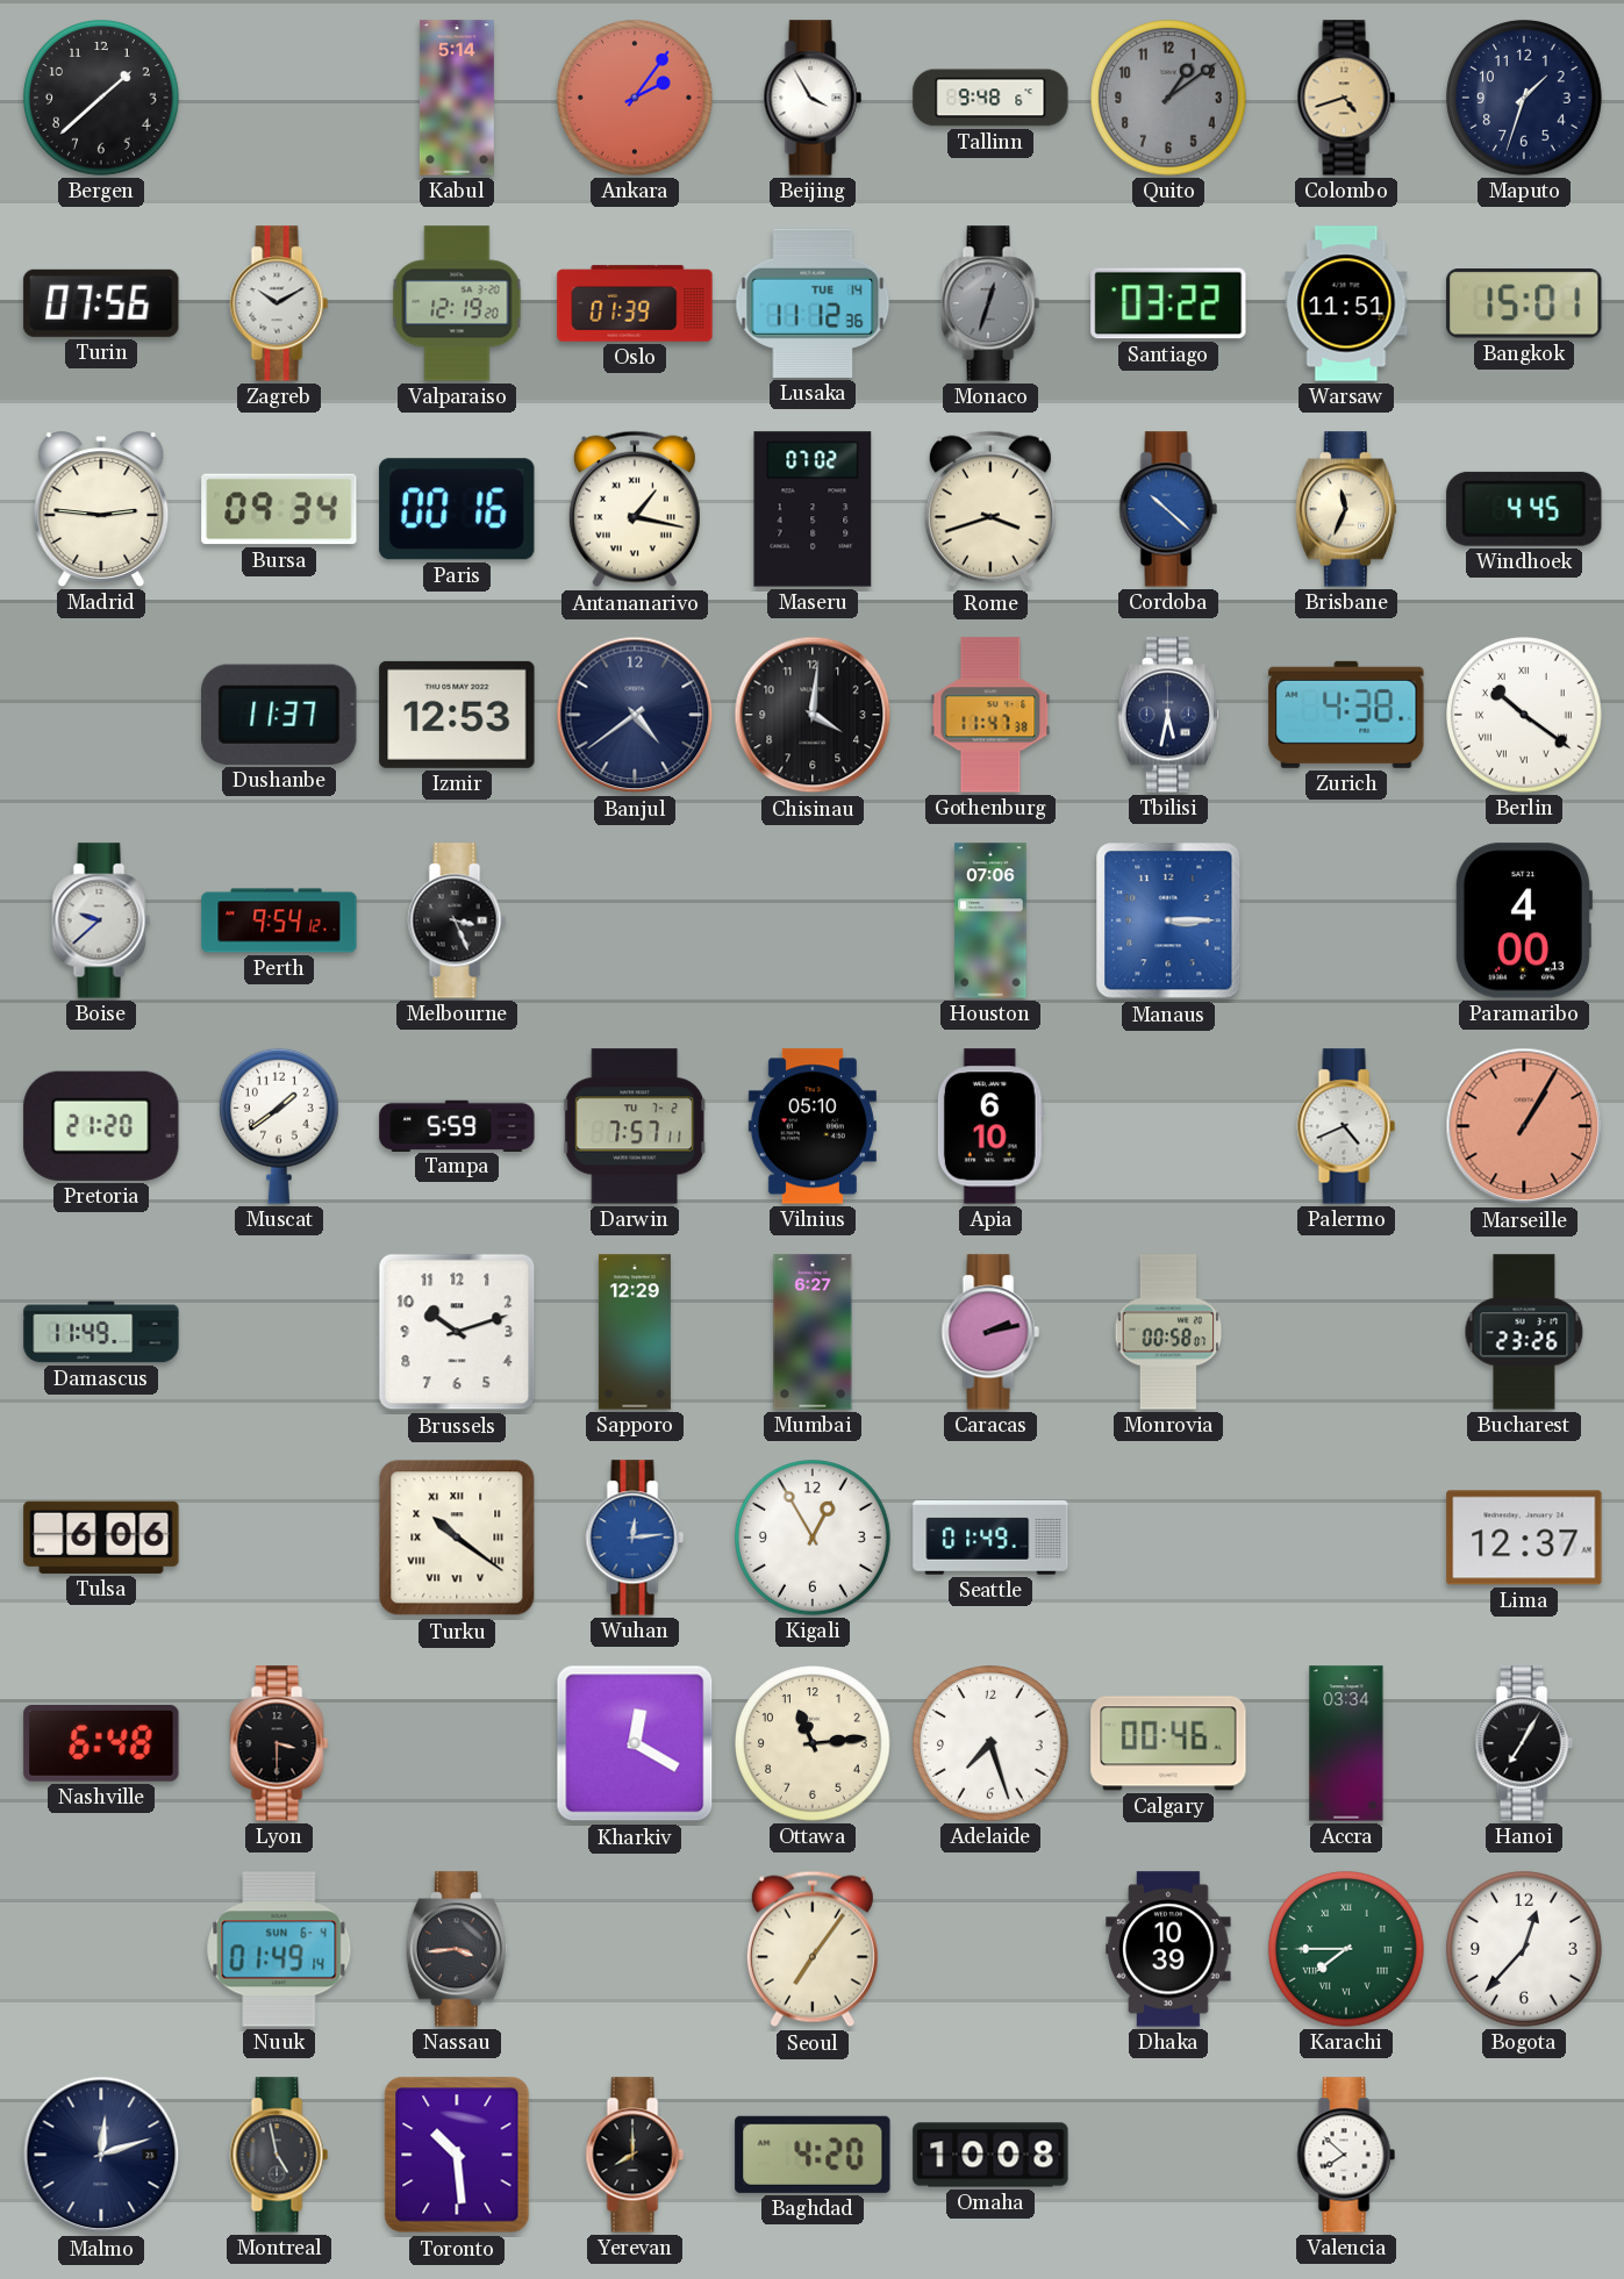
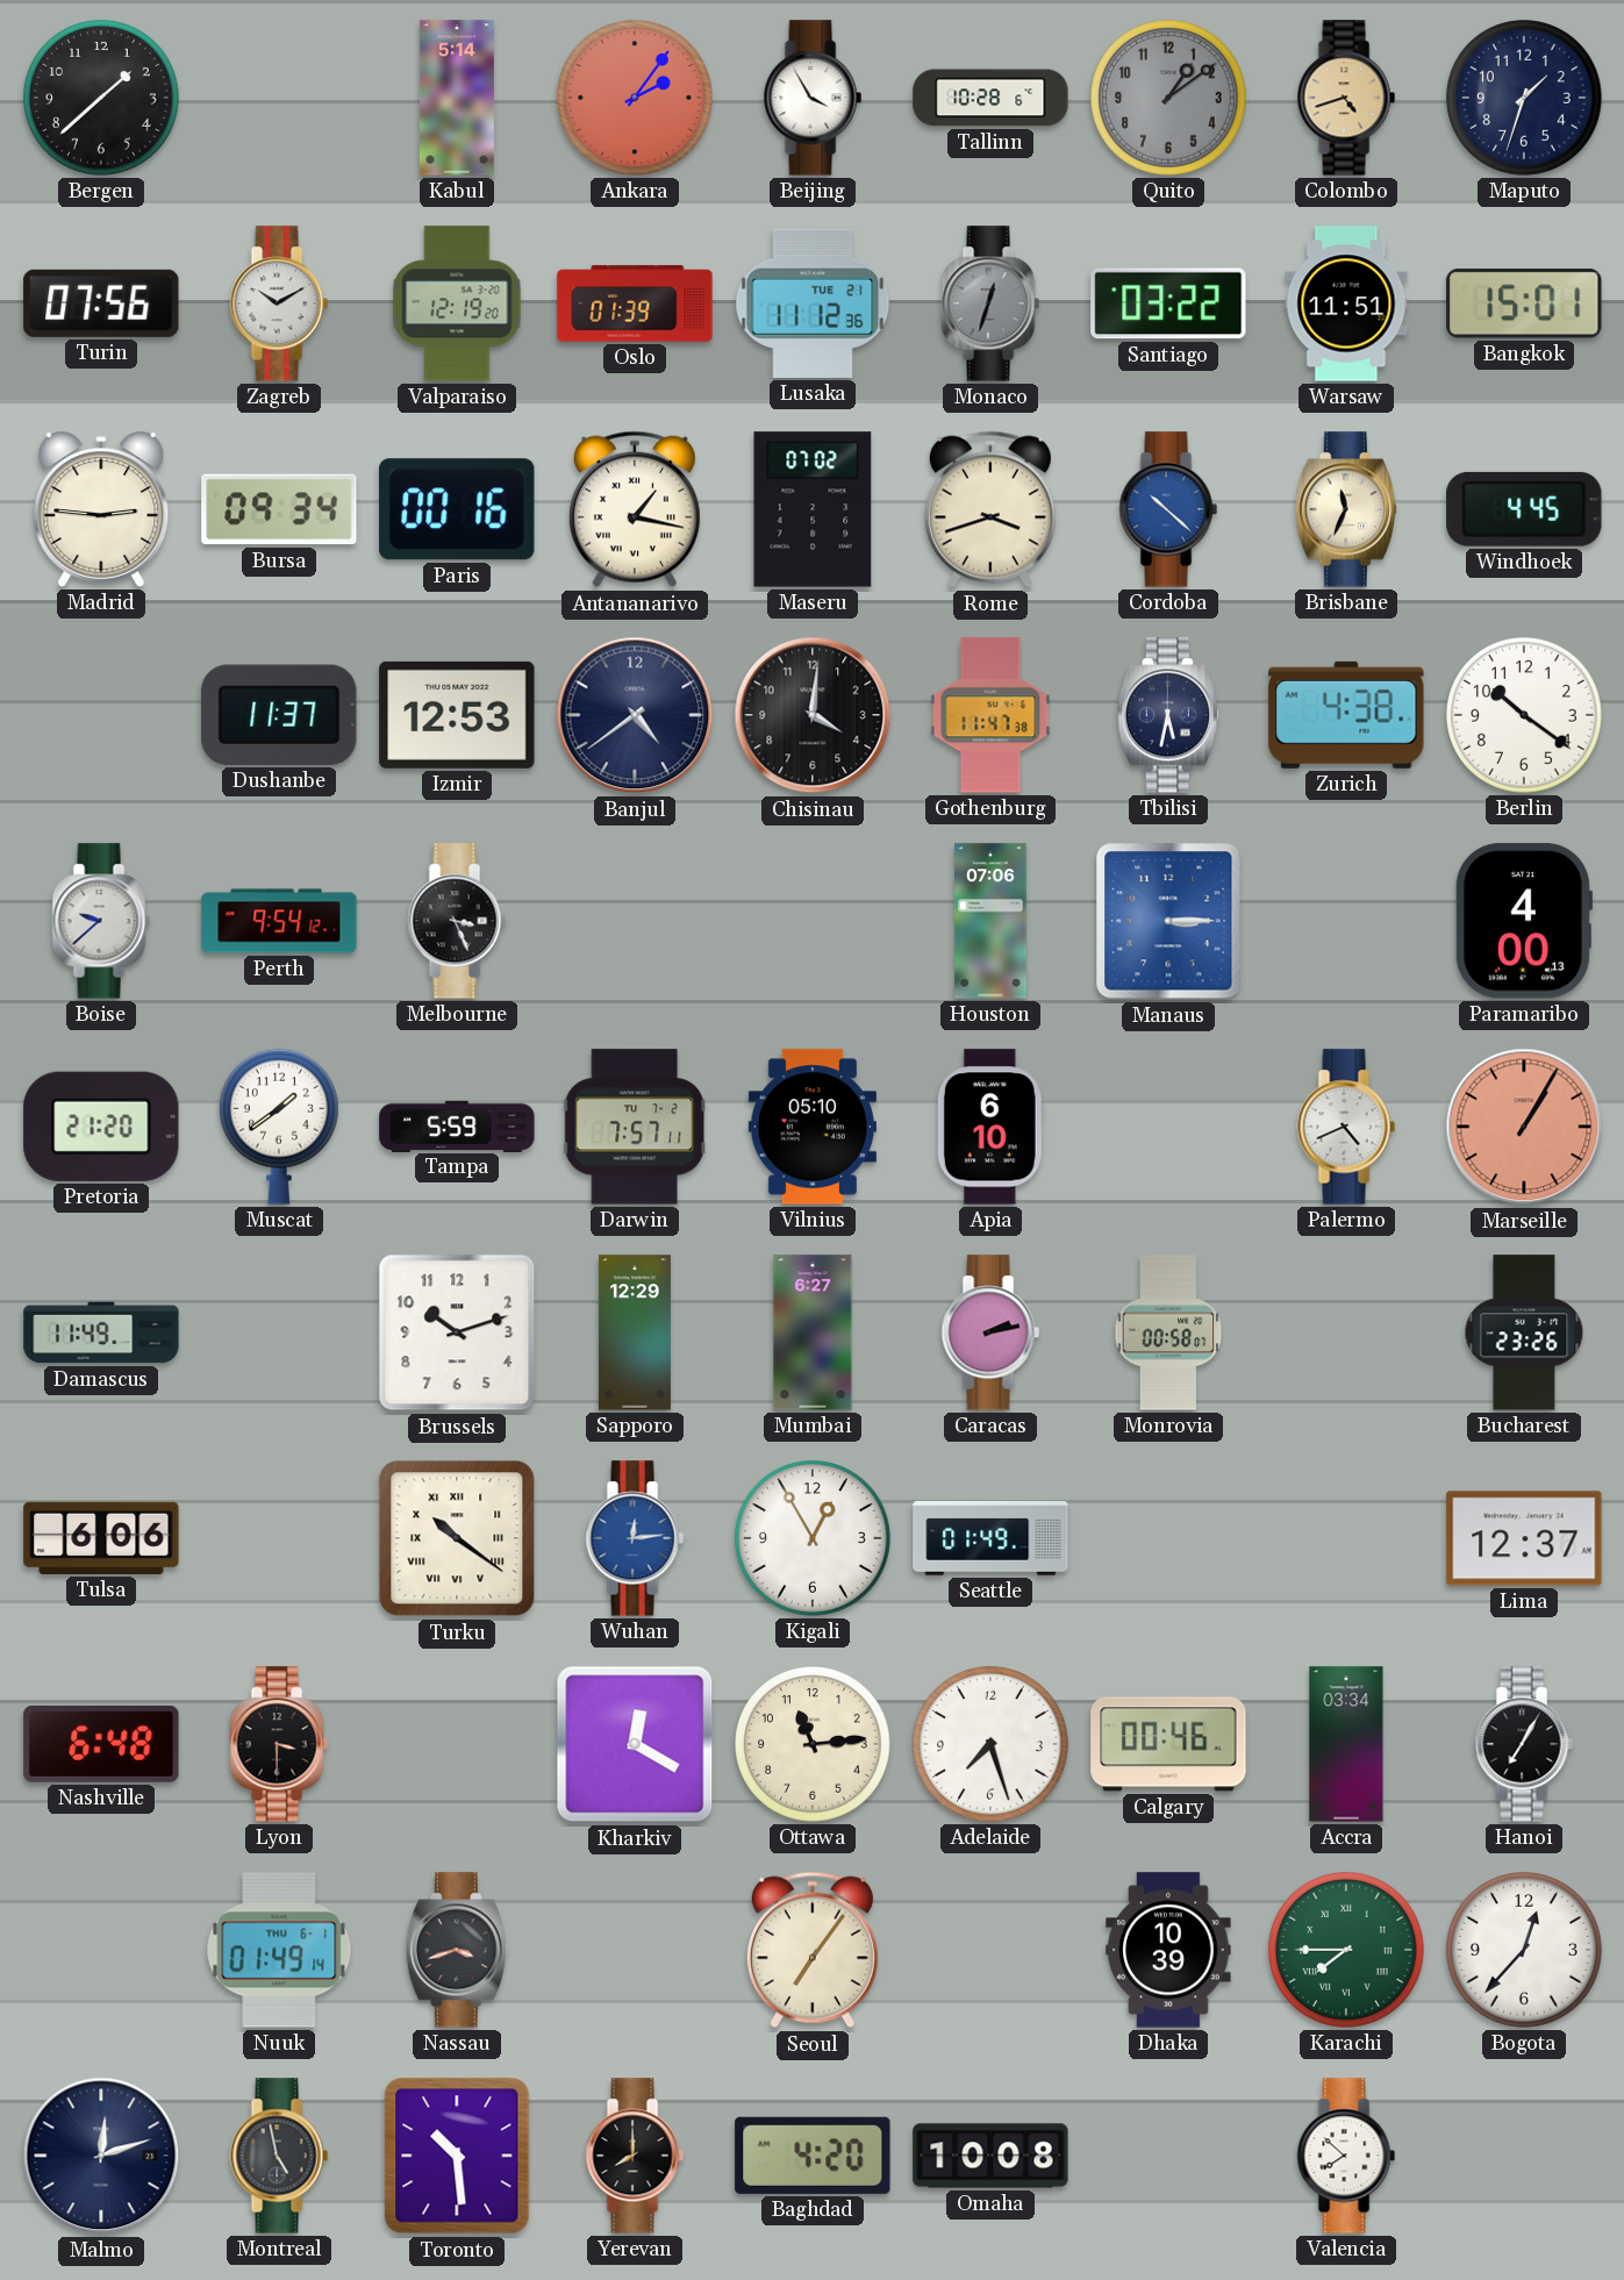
Tallinn: 9:48 -> 10:28 (990, 98)
Lusaka date: TUE 14 -> TUE 21 (813, 303)
Berlin numerals: Roman -> Arabic (1525, 716)
Nuuk date: SUN 6-4 -> THU 6-1 (279, 1950)
Nassau: 3:44 -> 3:42 (457, 1950)
